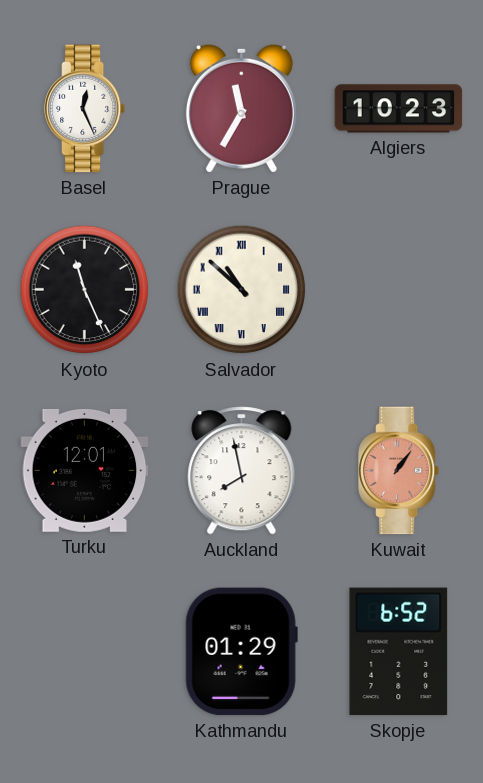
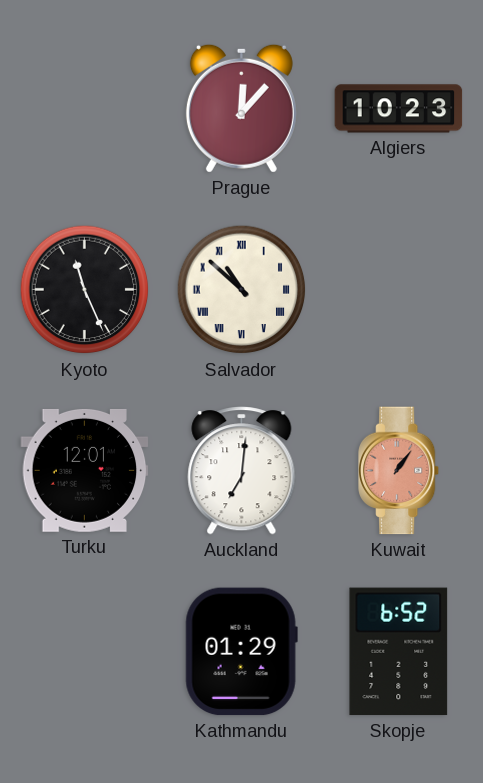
Basel: 12:26 -> none (86, 109)
Prague: 11:35 -> 12:07 (241, 108)
Auckland: 7:58 -> 7:01 (242, 471)
